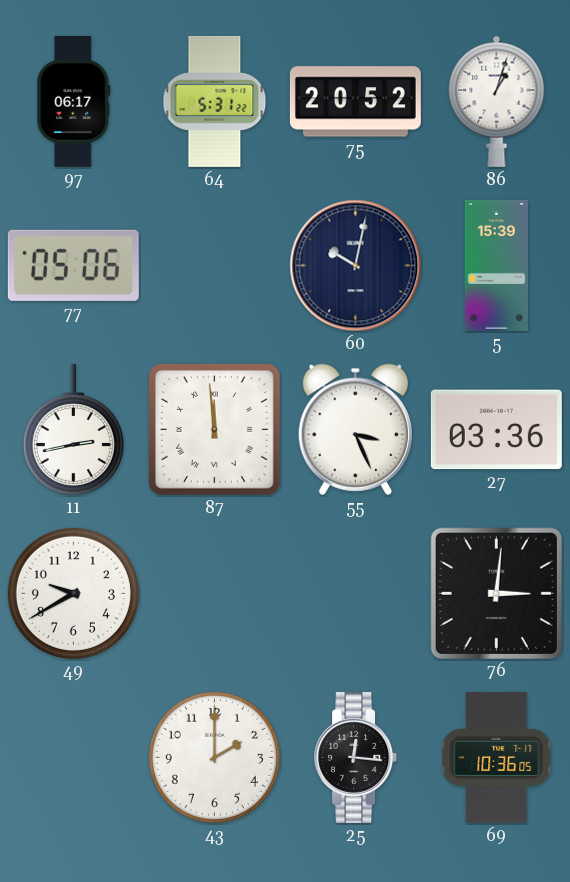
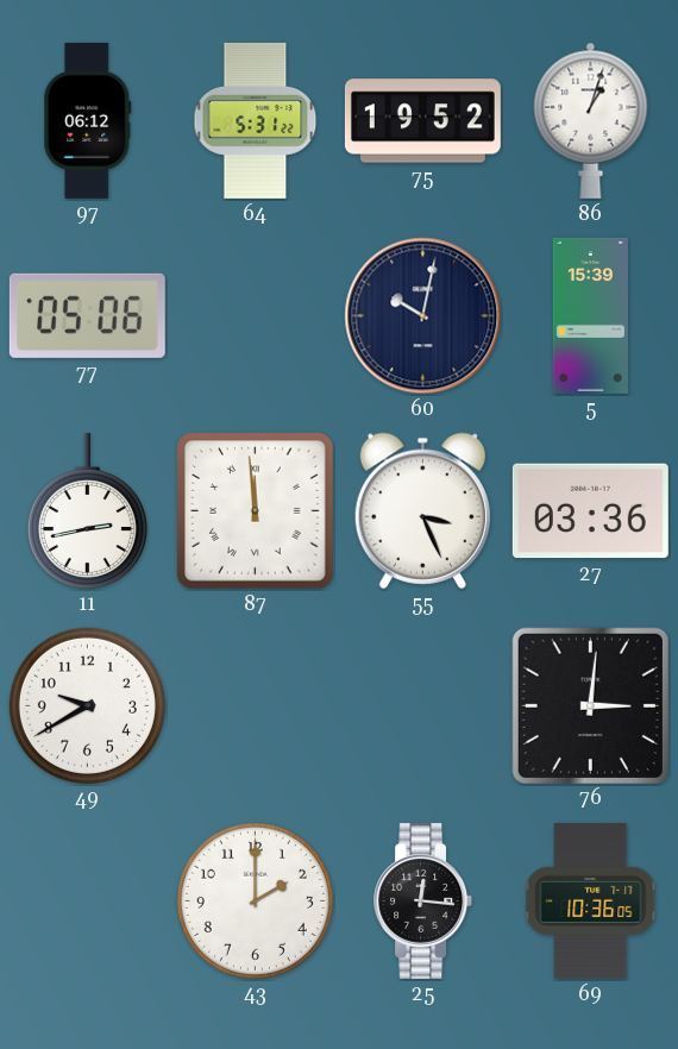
97: 06:17 -> 06:12 (88, 120)
75: 20:52 -> 19:52 (422, 121)
